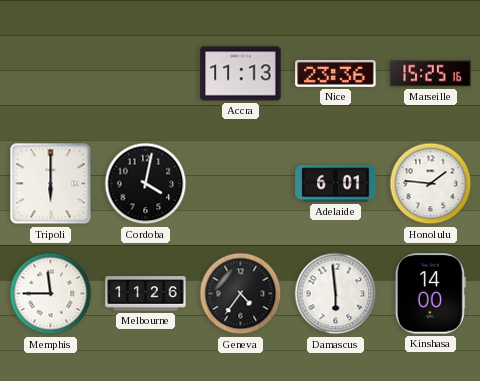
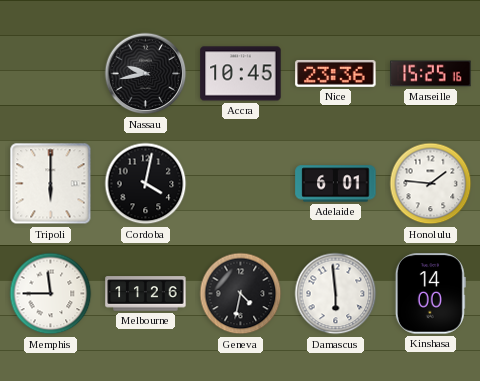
Nassau: none -> 9:43 (146, 74)
Accra: 11:13 -> 10:45 (241, 74)
Geneva: 4:36 -> 4:32 (241, 294)
